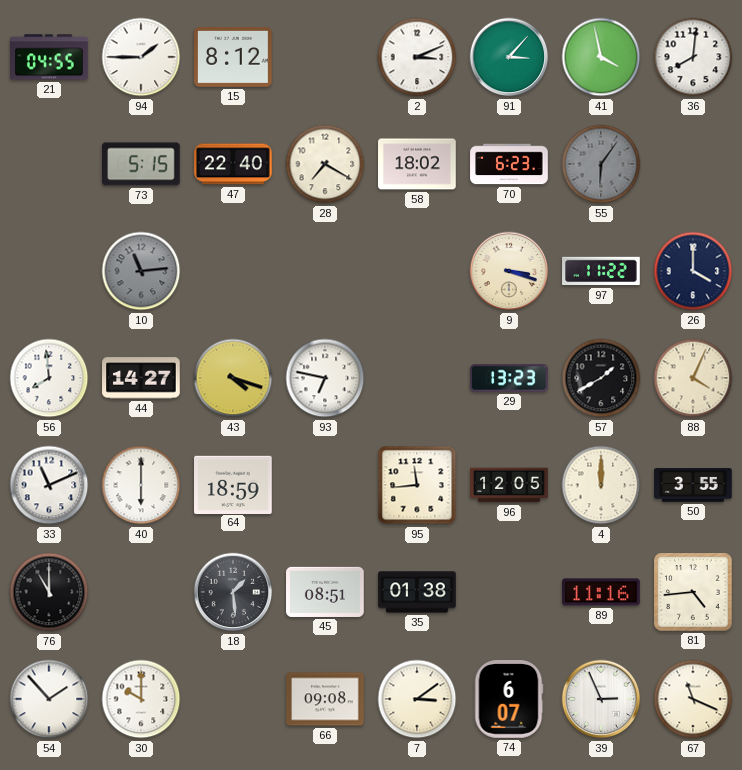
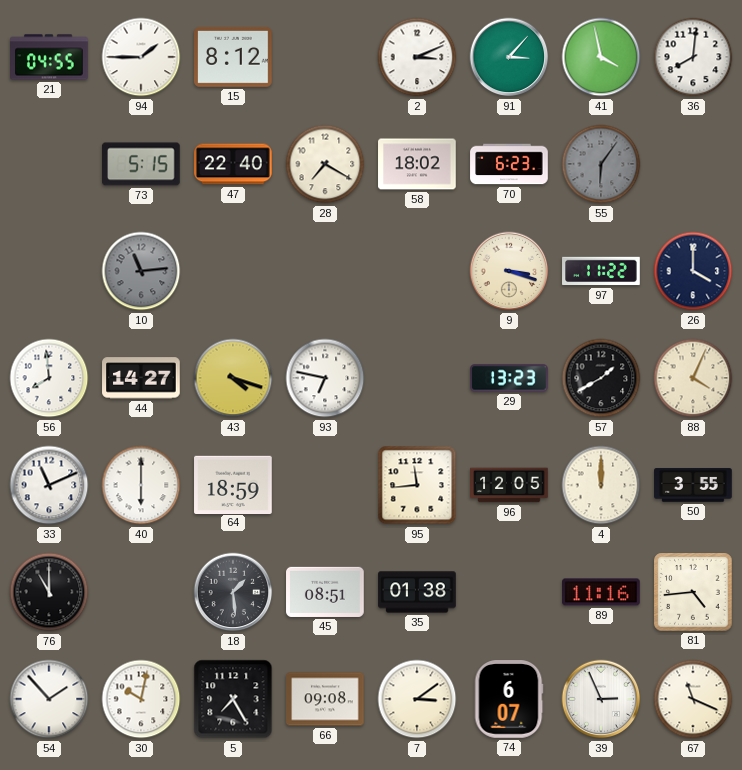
30: 10:00 -> 10:02 (141, 699)
5: none -> 7:25 (233, 699)
